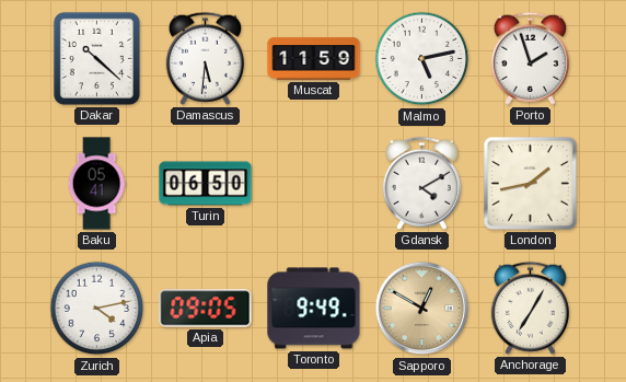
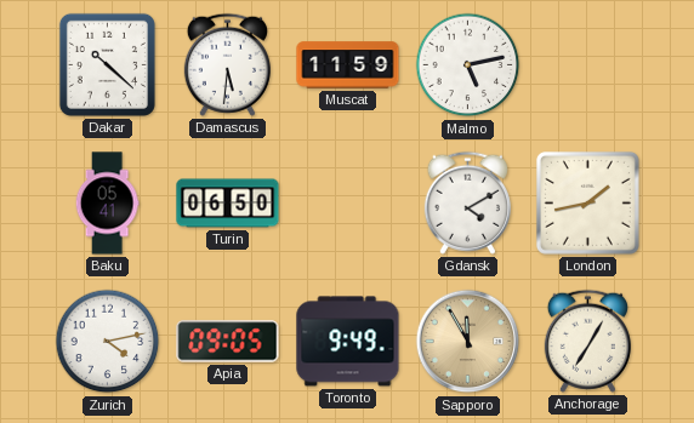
Porto: 1:57 -> none (530, 58)
Sapporo: 12:50 -> 11:55 (468, 342)
